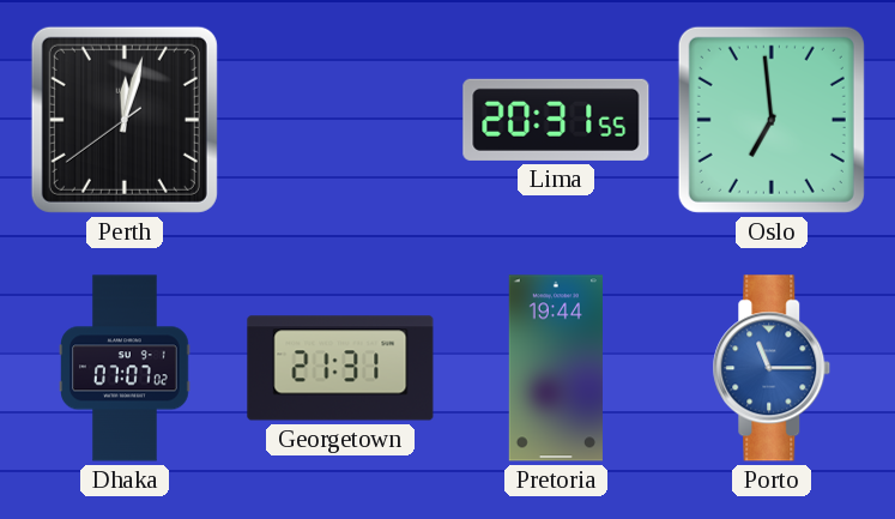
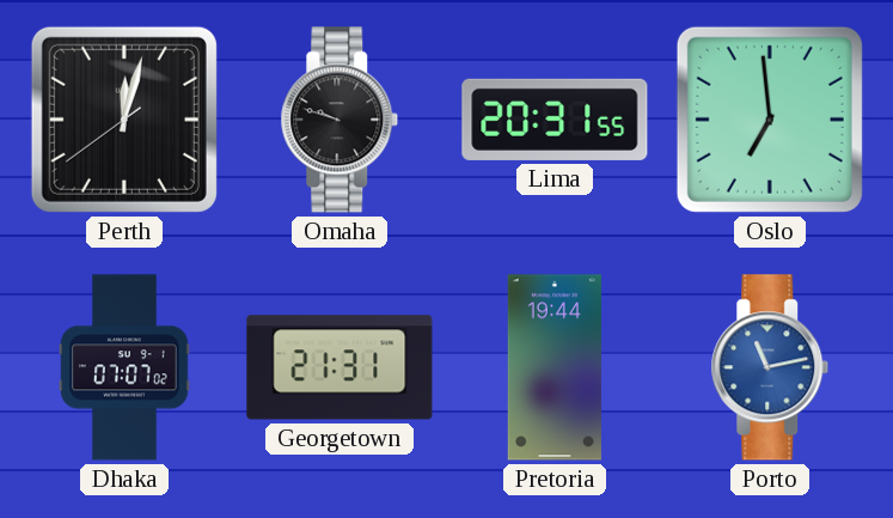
Omaha: none -> 9:48 (340, 120)
Porto: 11:15 -> 11:13 (770, 367)
